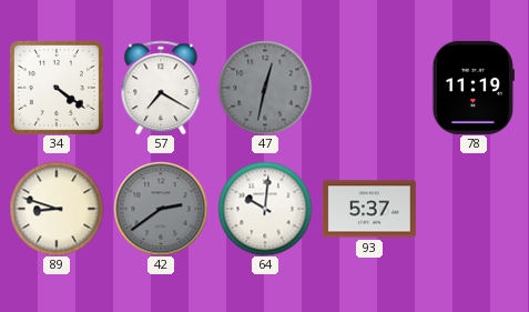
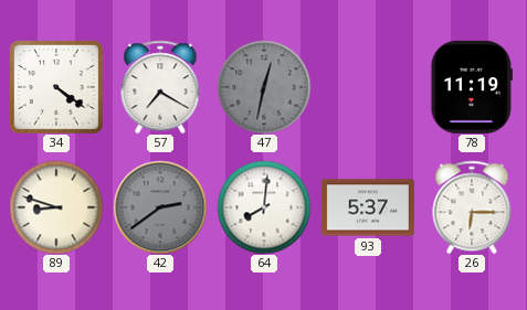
64: 10:01 -> 8:01 (264, 207)
26: none -> 6:15 (472, 207)
